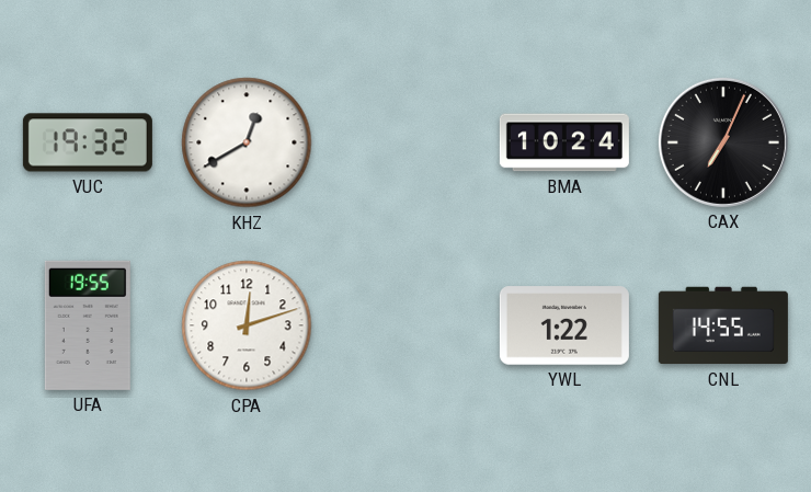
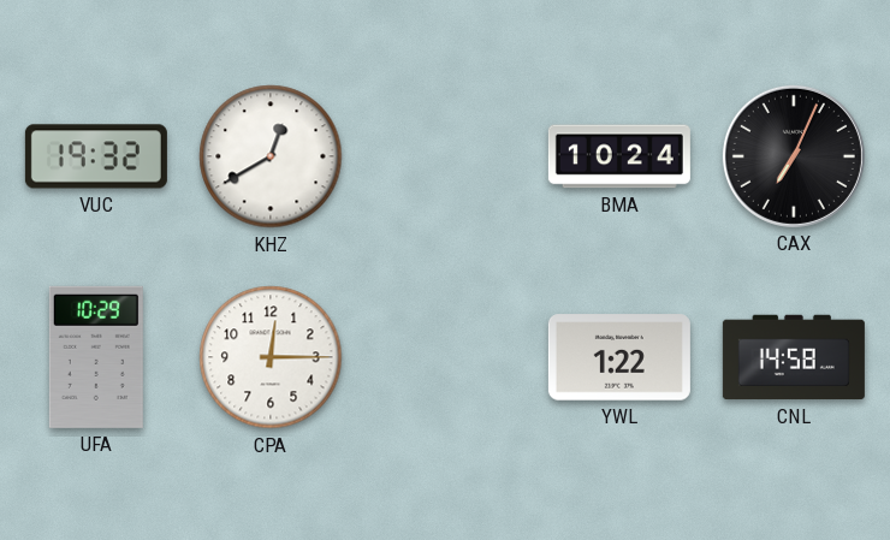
UFA: 19:55 -> 10:29 (96, 357)
CPA: 12:12 -> 12:15 (271, 357)
CNL: 14:55 -> 14:58 (794, 357)
